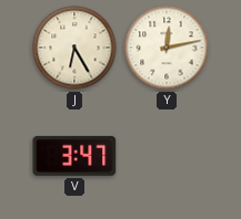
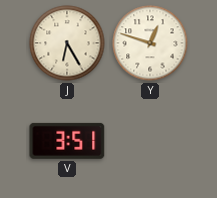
Y: 12:13 -> 12:48 (150, 43)
V: 3:47 -> 3:51 (67, 141)
